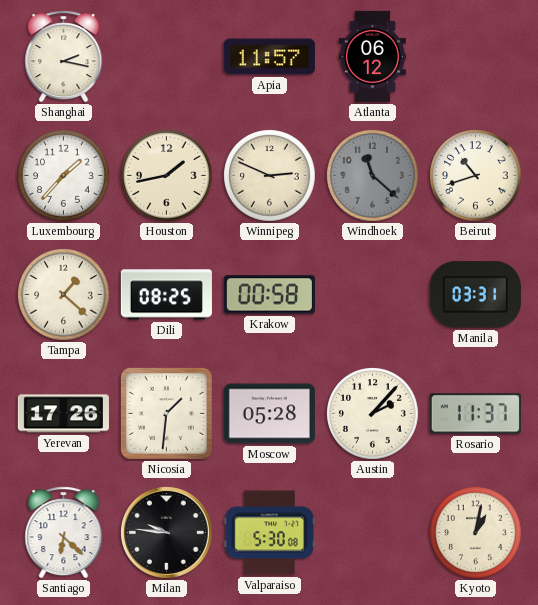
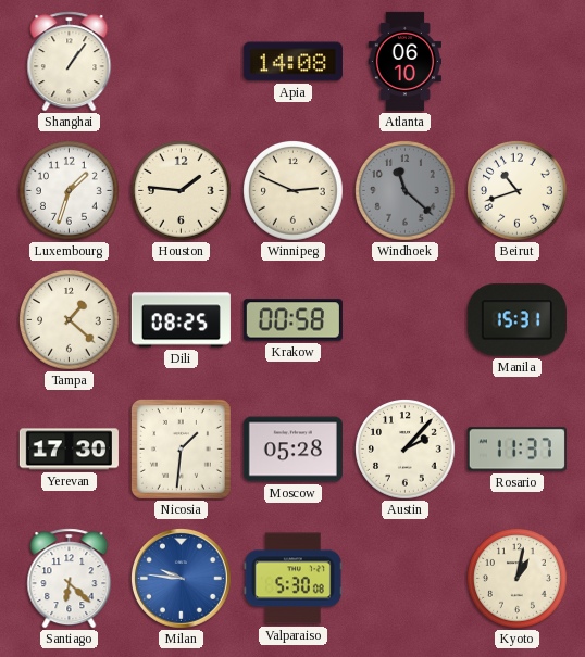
Shanghai: 2:17 -> 1:06 (70, 62)
Apia: 11:57 -> 14:08 (292, 62)
Atlanta: 06:12 -> 06:10 (404, 61)
Luxembourg: 1:37 -> 1:33 (70, 191)
Houston: 1:43 -> 1:46 (182, 191)
Manila: 03:31 -> 15:31 (516, 320)
Yerevan: 17:26 -> 17:30 (69, 450)
Milan dial: black -> blue (181, 578)
